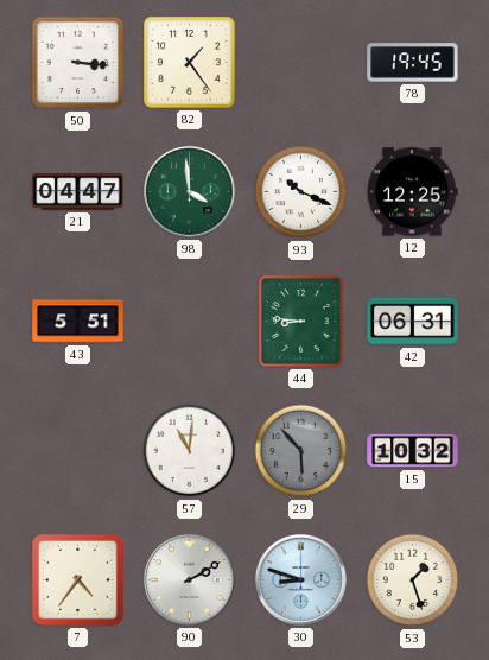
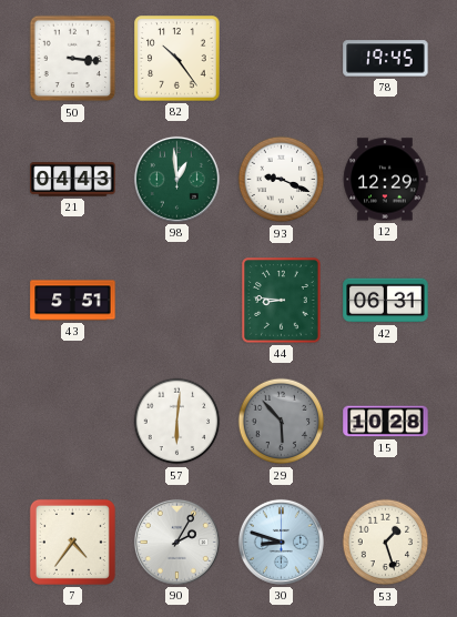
82: 1:24 -> 10:24 (177, 59)
21: 04:47 -> 04:43 (73, 180)
98: 3:59 -> 12:59 (176, 179)
93: 10:19 -> 9:19 (282, 180)
12: 12:25 -> 12:29 (385, 180)
57: 11:01 -> 6:01 (177, 422)
15: 10:32 -> 10:28 (386, 422)
90: 2:10 -> 2:05 (176, 542)
